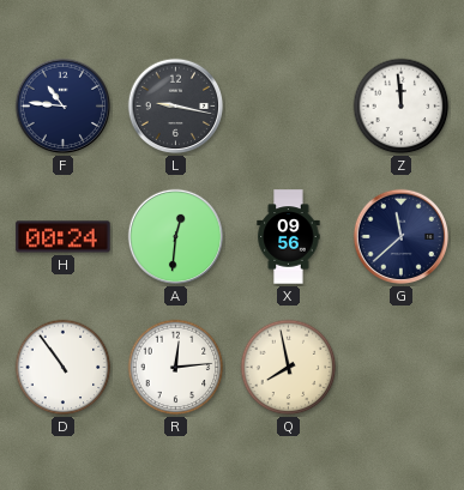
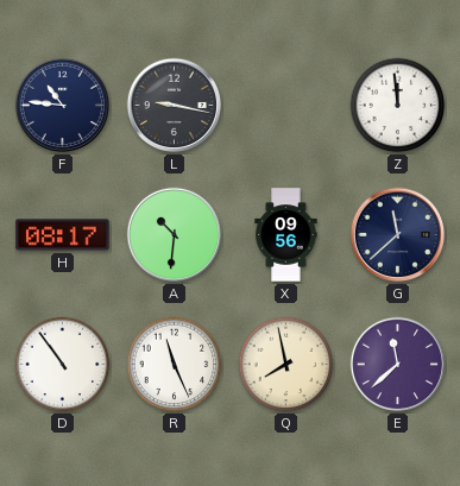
H: 00:24 -> 08:17 (63, 235)
A: 12:31 -> 10:31 (175, 235)
R: 12:14 -> 11:26 (175, 365)
E: none -> 11:38 (398, 365)
